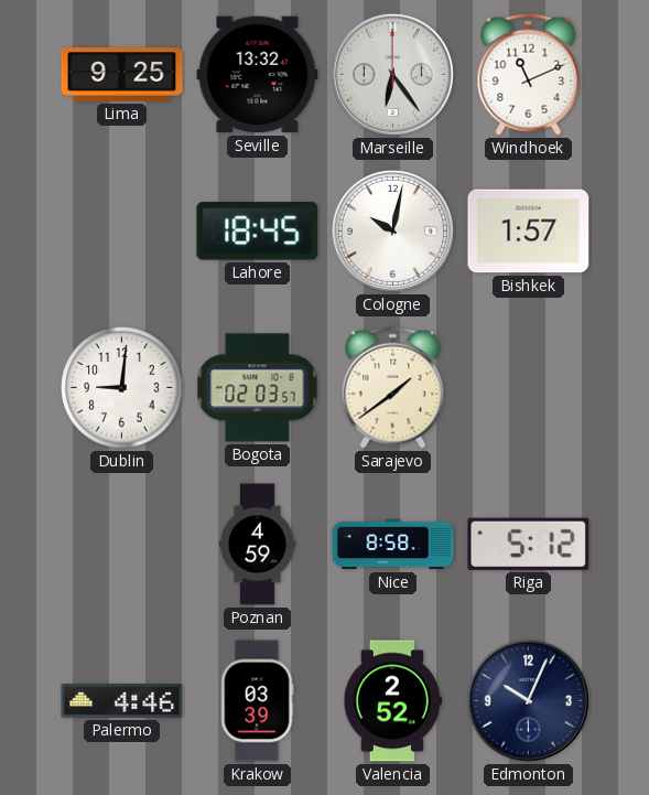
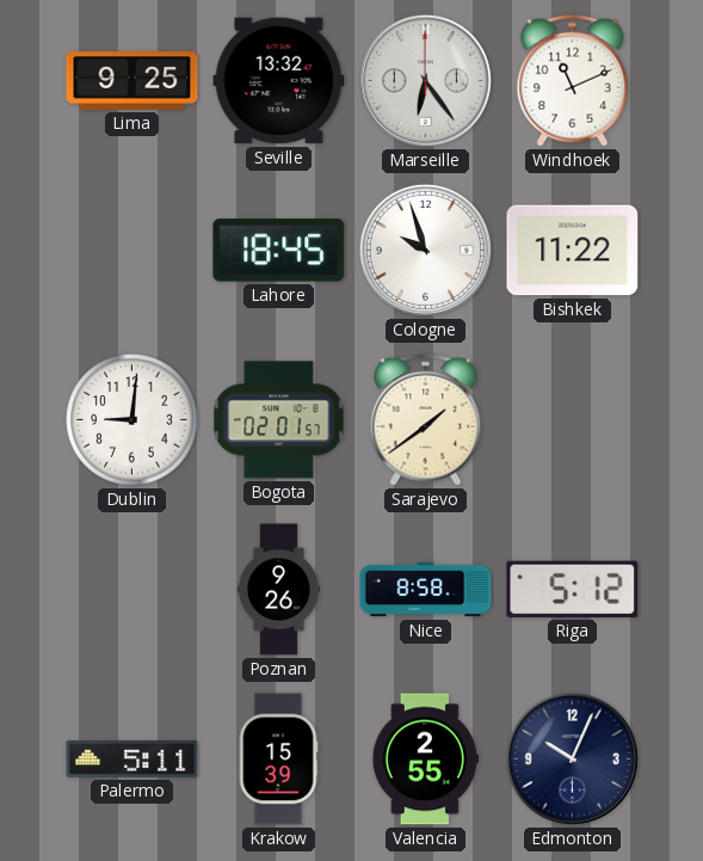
Cologne: 10:02 -> 9:57 (425, 250)
Bishkek: 1:57 -> 11:22 (573, 251)
Bogota: 02:03 -> 02:01 (279, 420)
Poznan: 4:59 -> 9:26 (278, 590)
Palermo: 4:46 -> 5:11 (132, 759)
Krakow: 03:39 -> 15:39 (278, 759)
Valencia: 2:52 -> 2:55 (425, 759)
